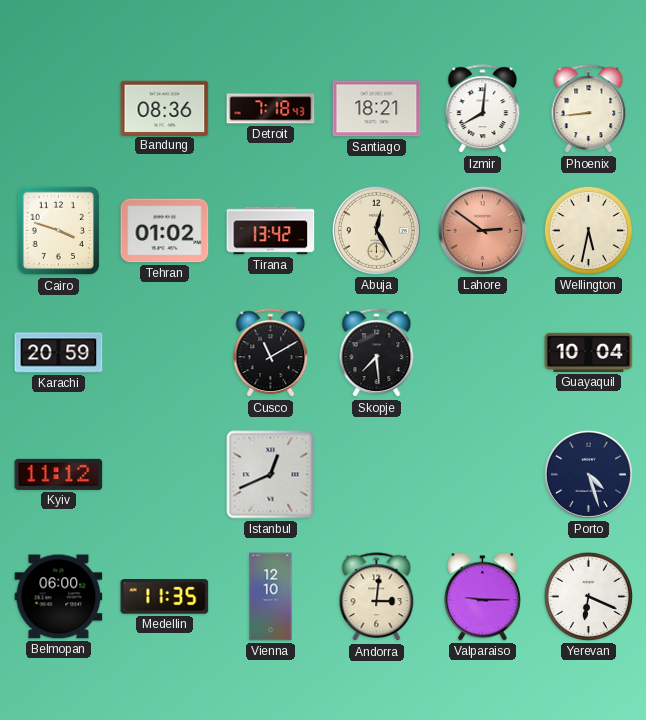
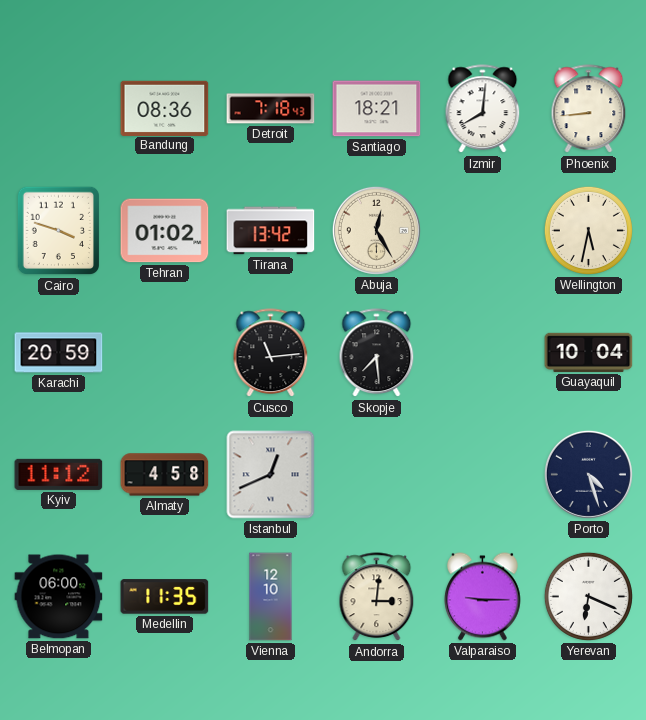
Lahore: 2:51 -> none (482, 230)
Cusco: 11:10 -> 11:14 (271, 353)
Almaty: none -> 4:58 (165, 475)
